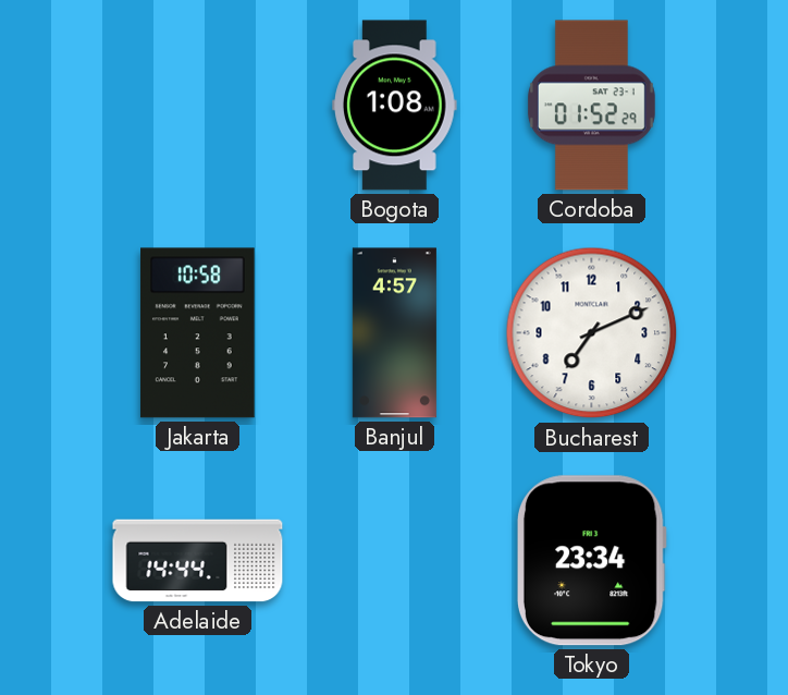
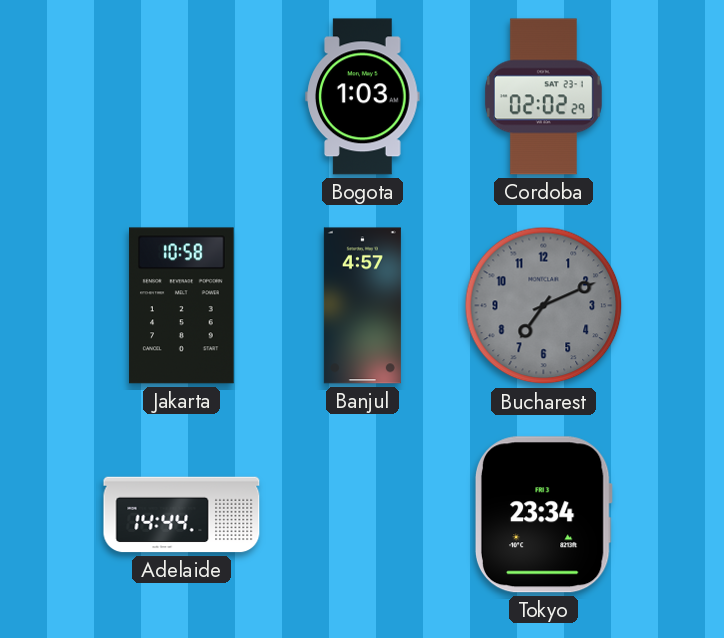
Bogota: 1:08 -> 1:03 (363, 97)
Cordoba: 01:52 -> 02:02 (543, 97)
Bucharest dial: white -> grey (544, 306)
